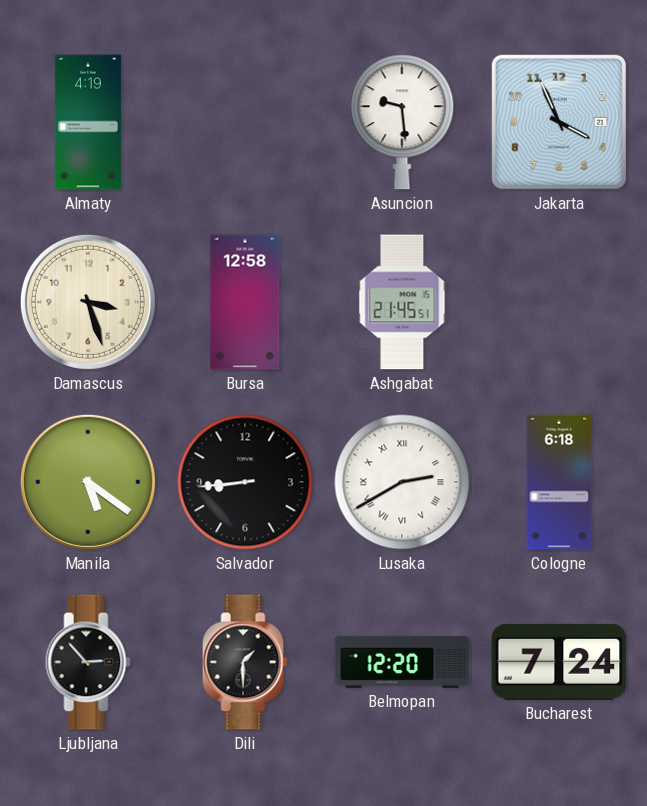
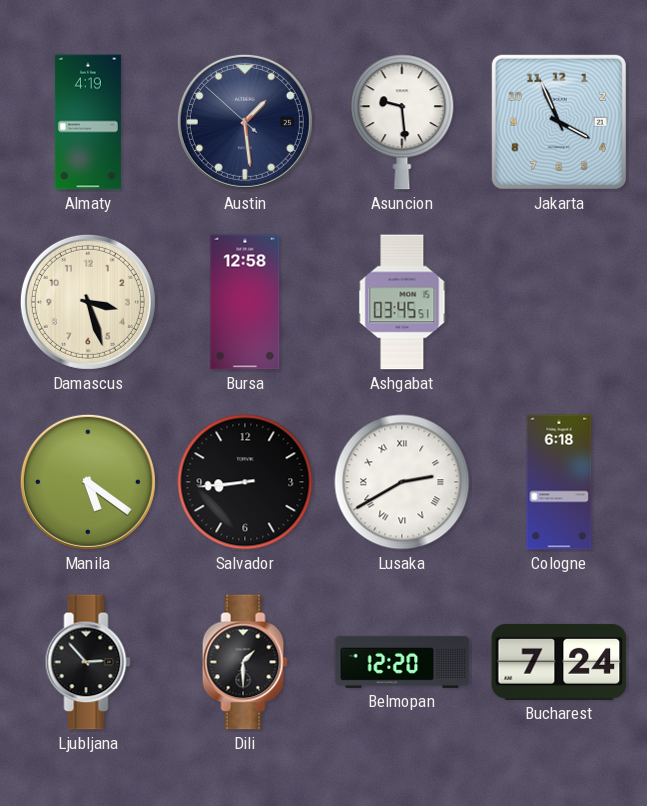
Austin: none -> 1:28 (245, 122)
Ashgabat: 21:45 -> 03:45 (402, 302)
